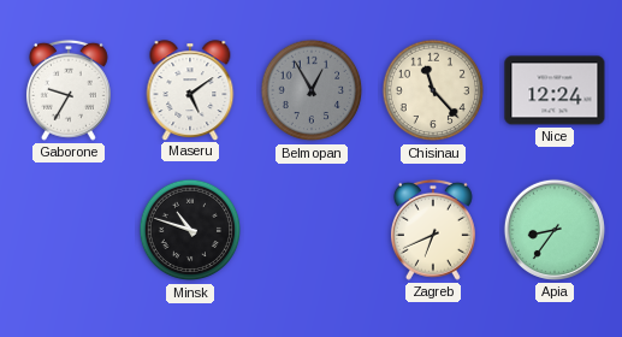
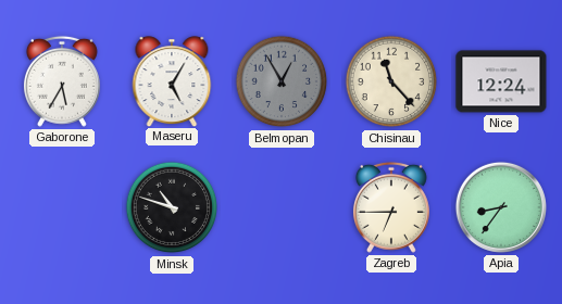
Gaborone: 9:35 -> 5:35 (62, 81)
Maseru: 5:09 -> 5:05 (172, 81)
Zagreb: 6:41 -> 6:45 (391, 207)
